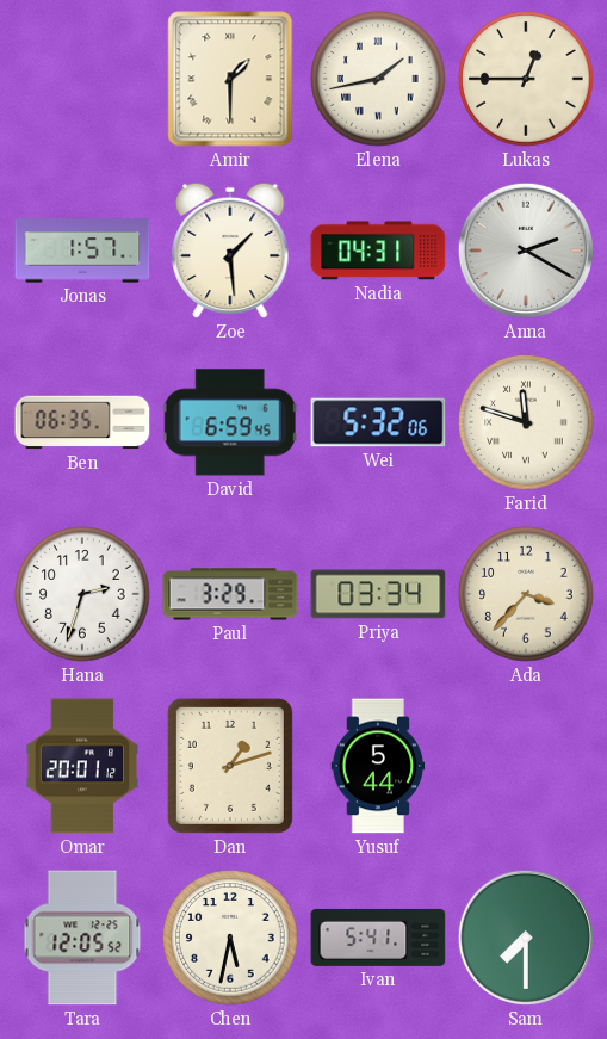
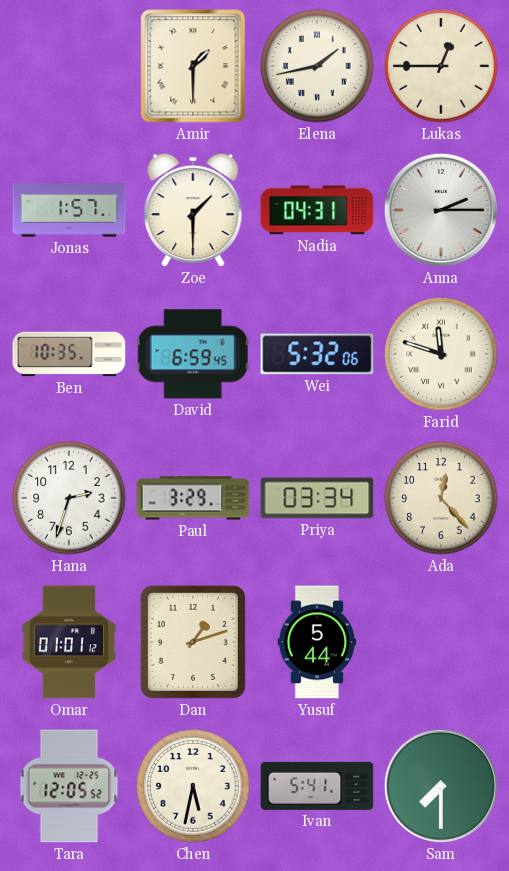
Zoe: 1:29 -> 1:30 (193, 210)
Anna: 2:20 -> 2:15 (441, 210)
Ben: 06:35 -> 10:35 (69, 354)
Ada: 3:37 -> 12:23 (441, 498)
Omar: 20:01 -> 01:01 (69, 642)
